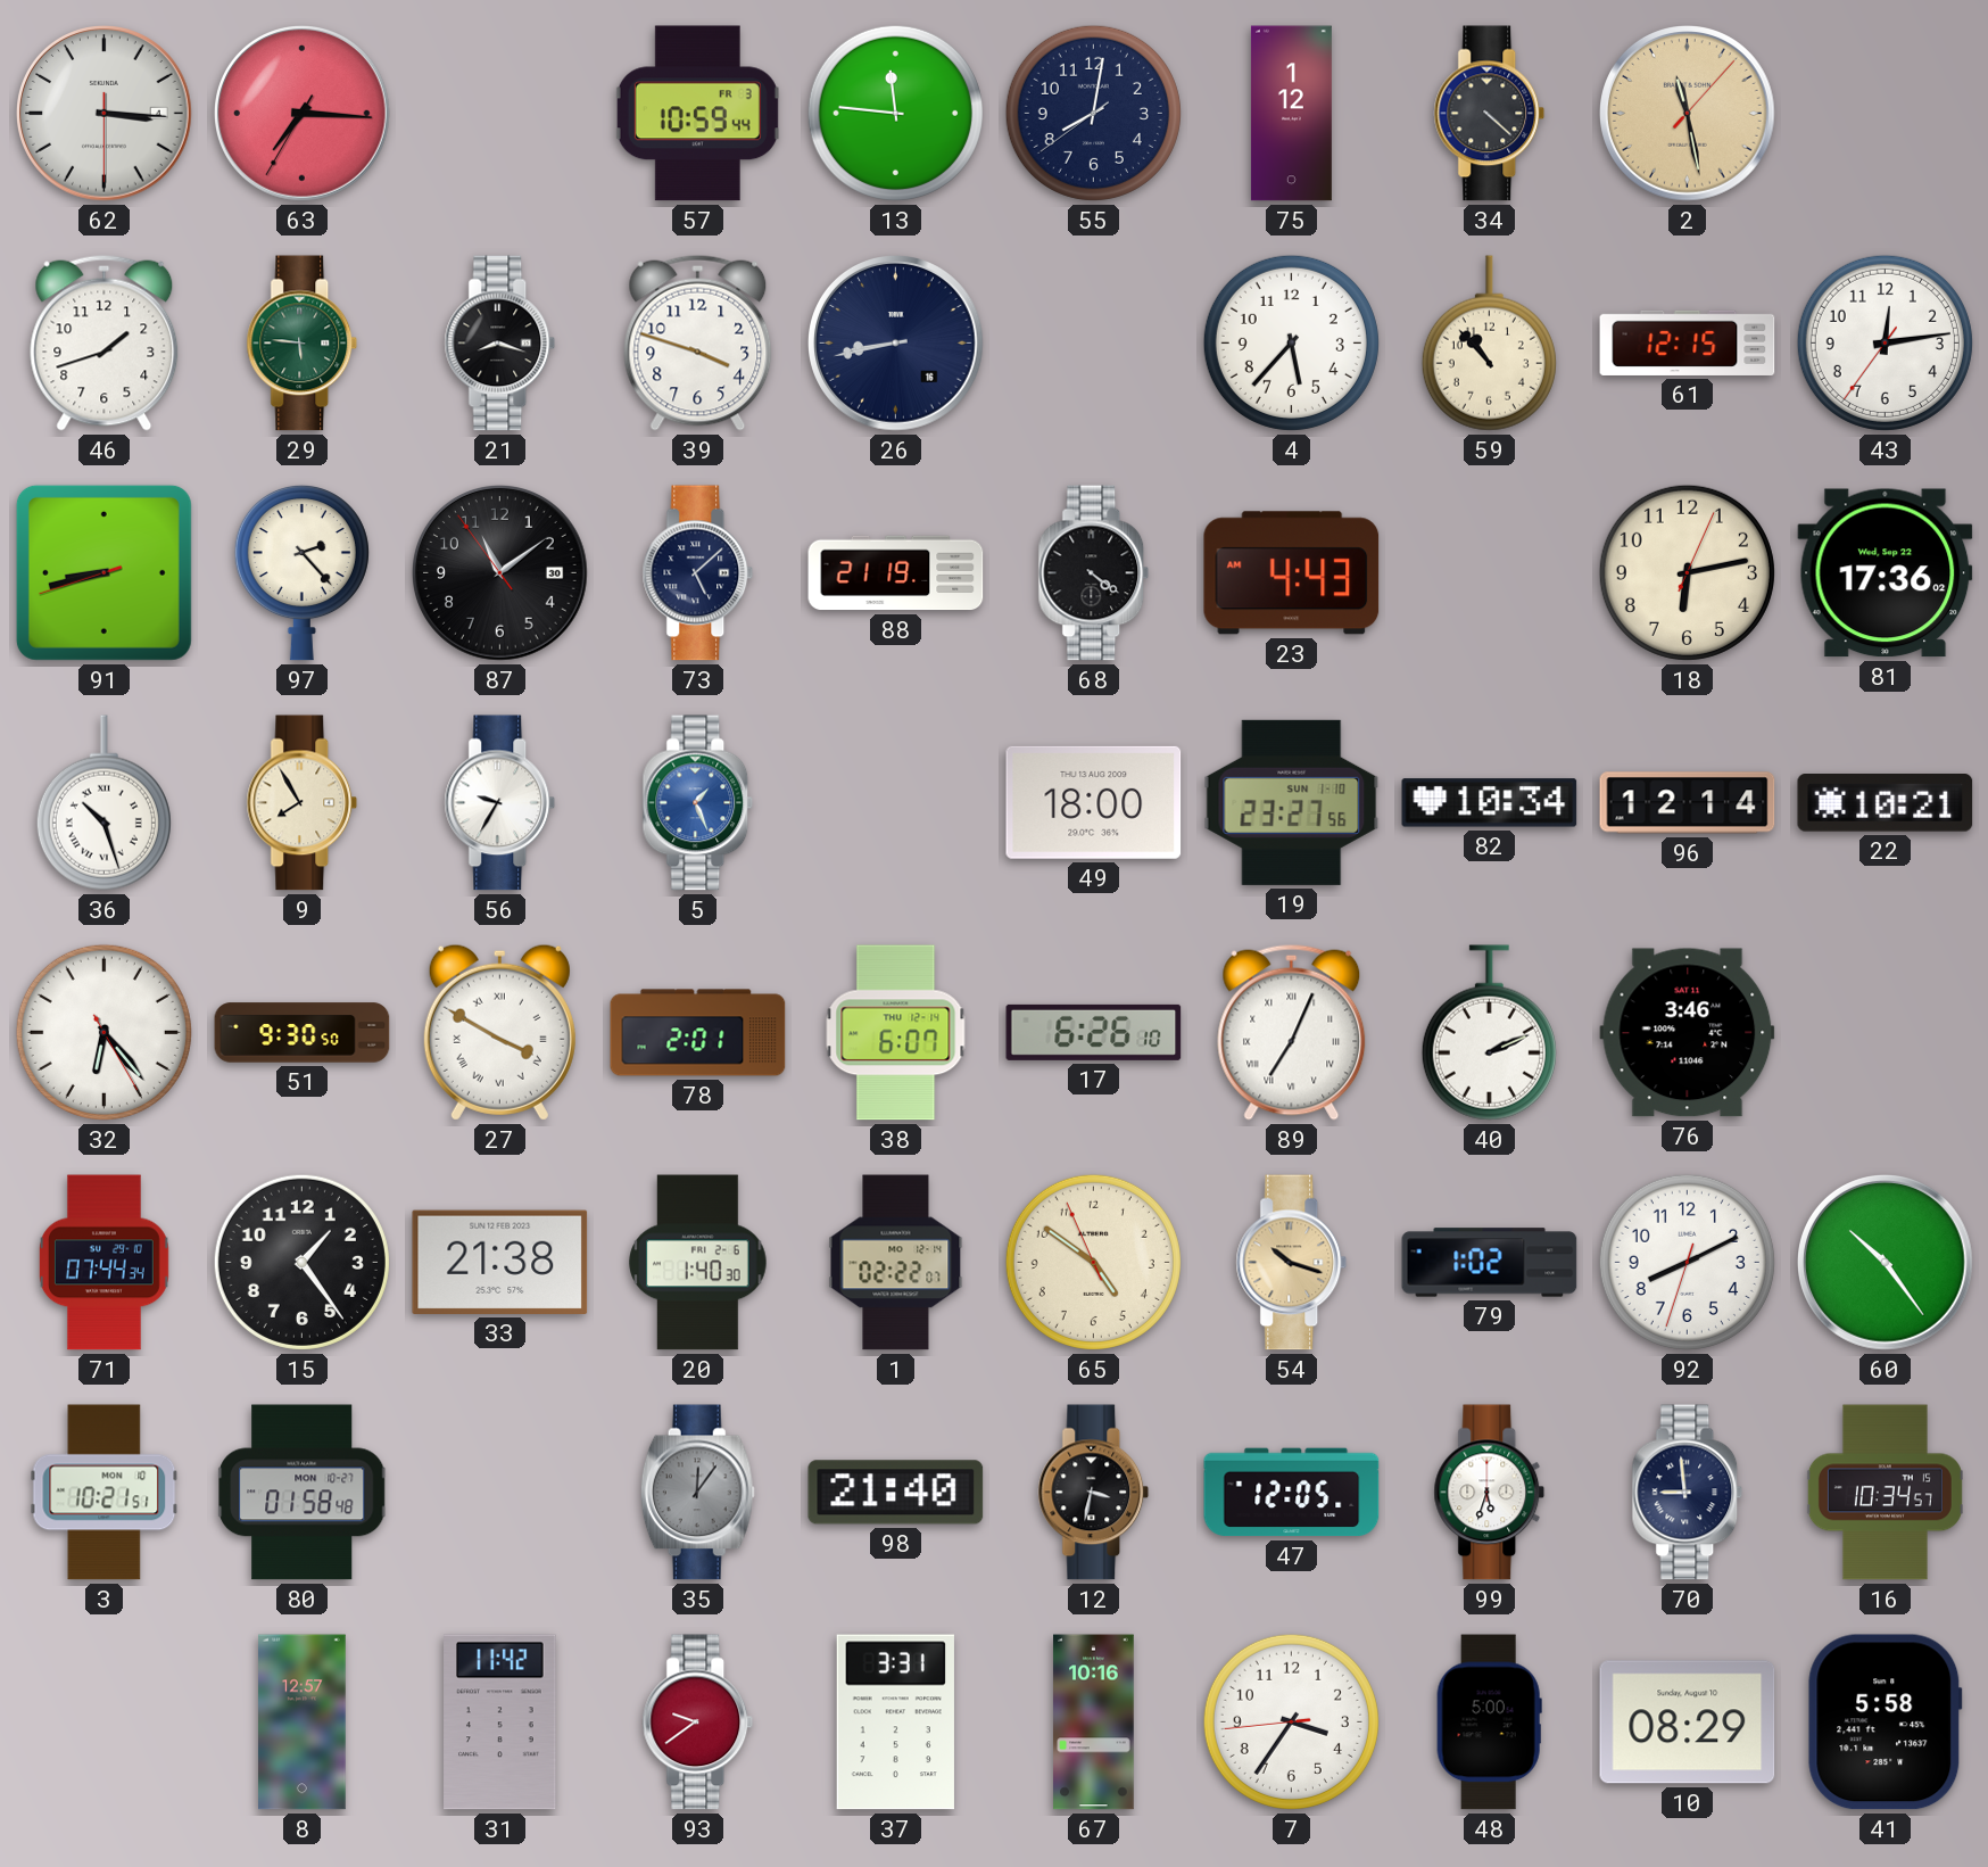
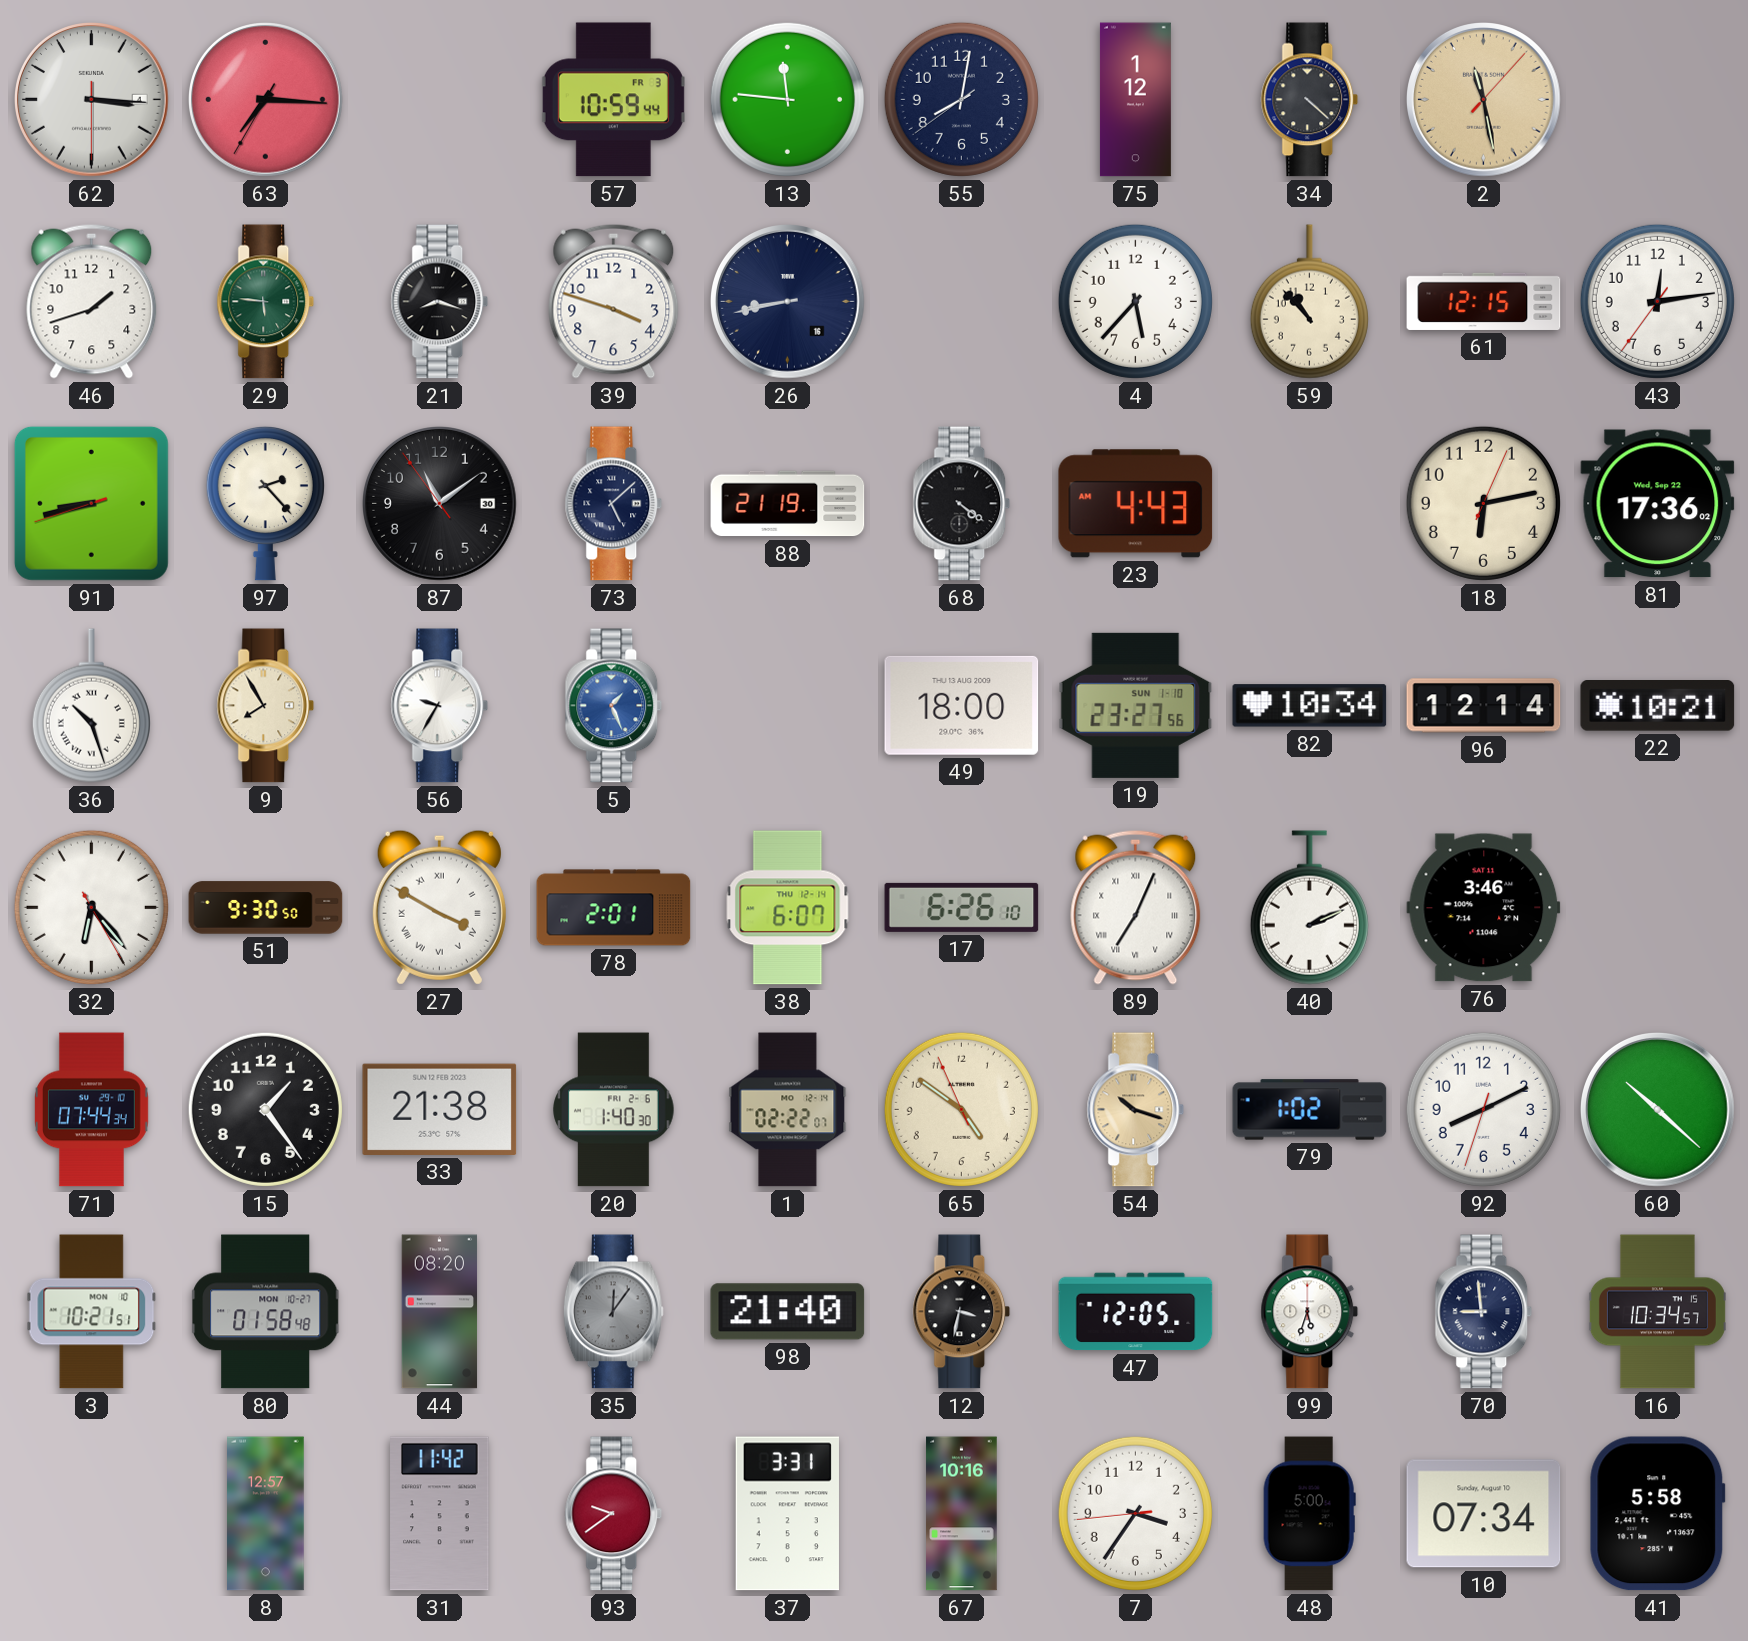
60: 10:24 -> 10:22 (1658, 1110)
44: none -> 08:20 (440, 1312)
10: 08:29 -> 07:34 (1484, 1514)
